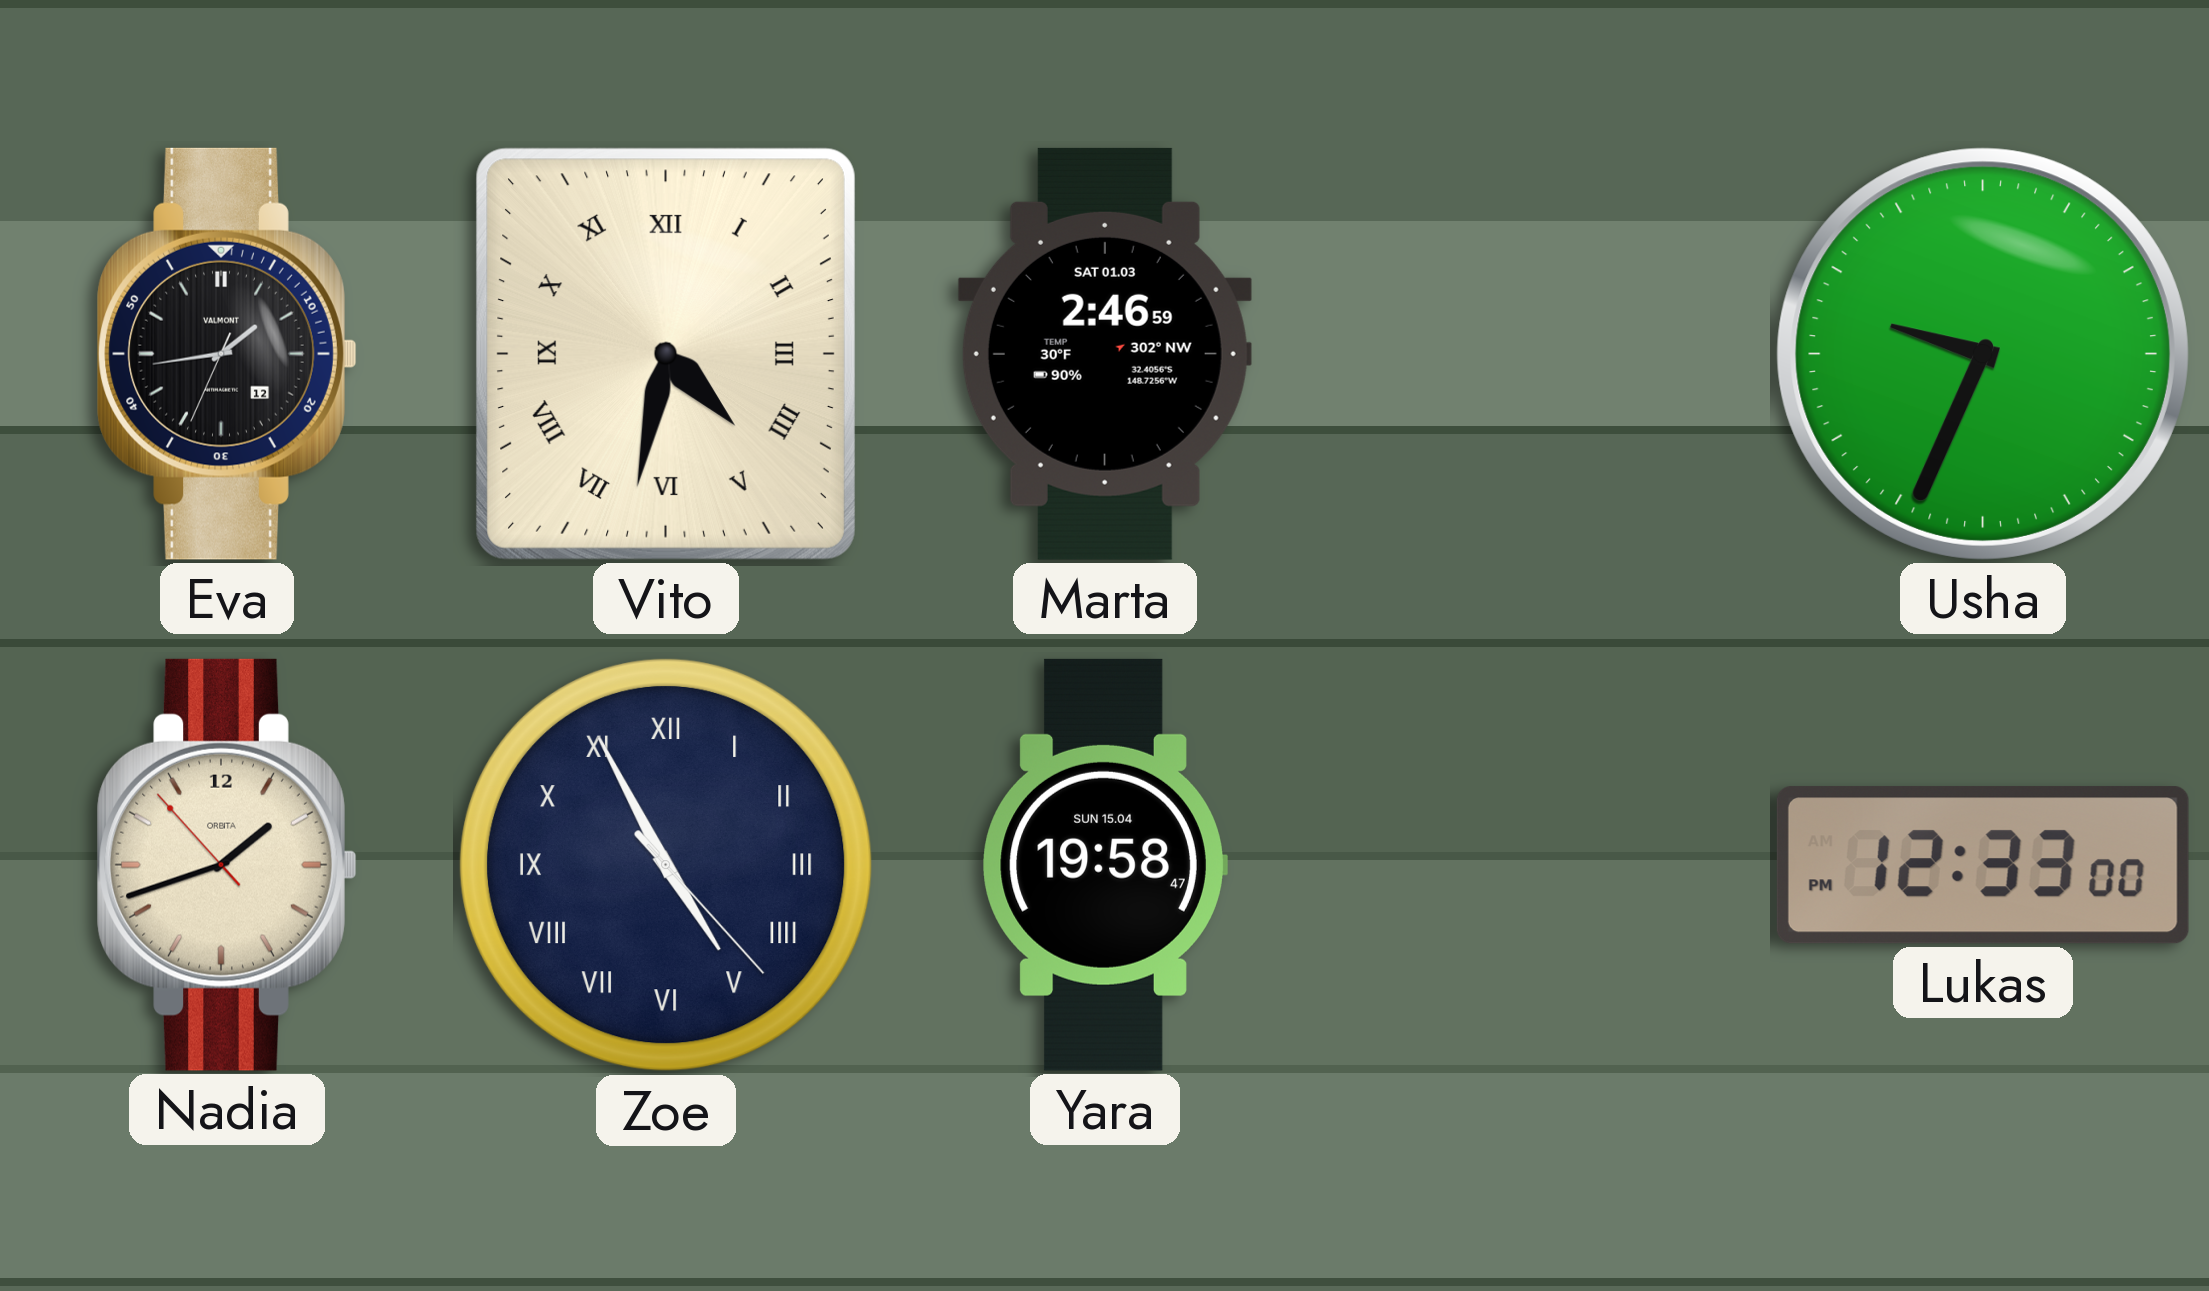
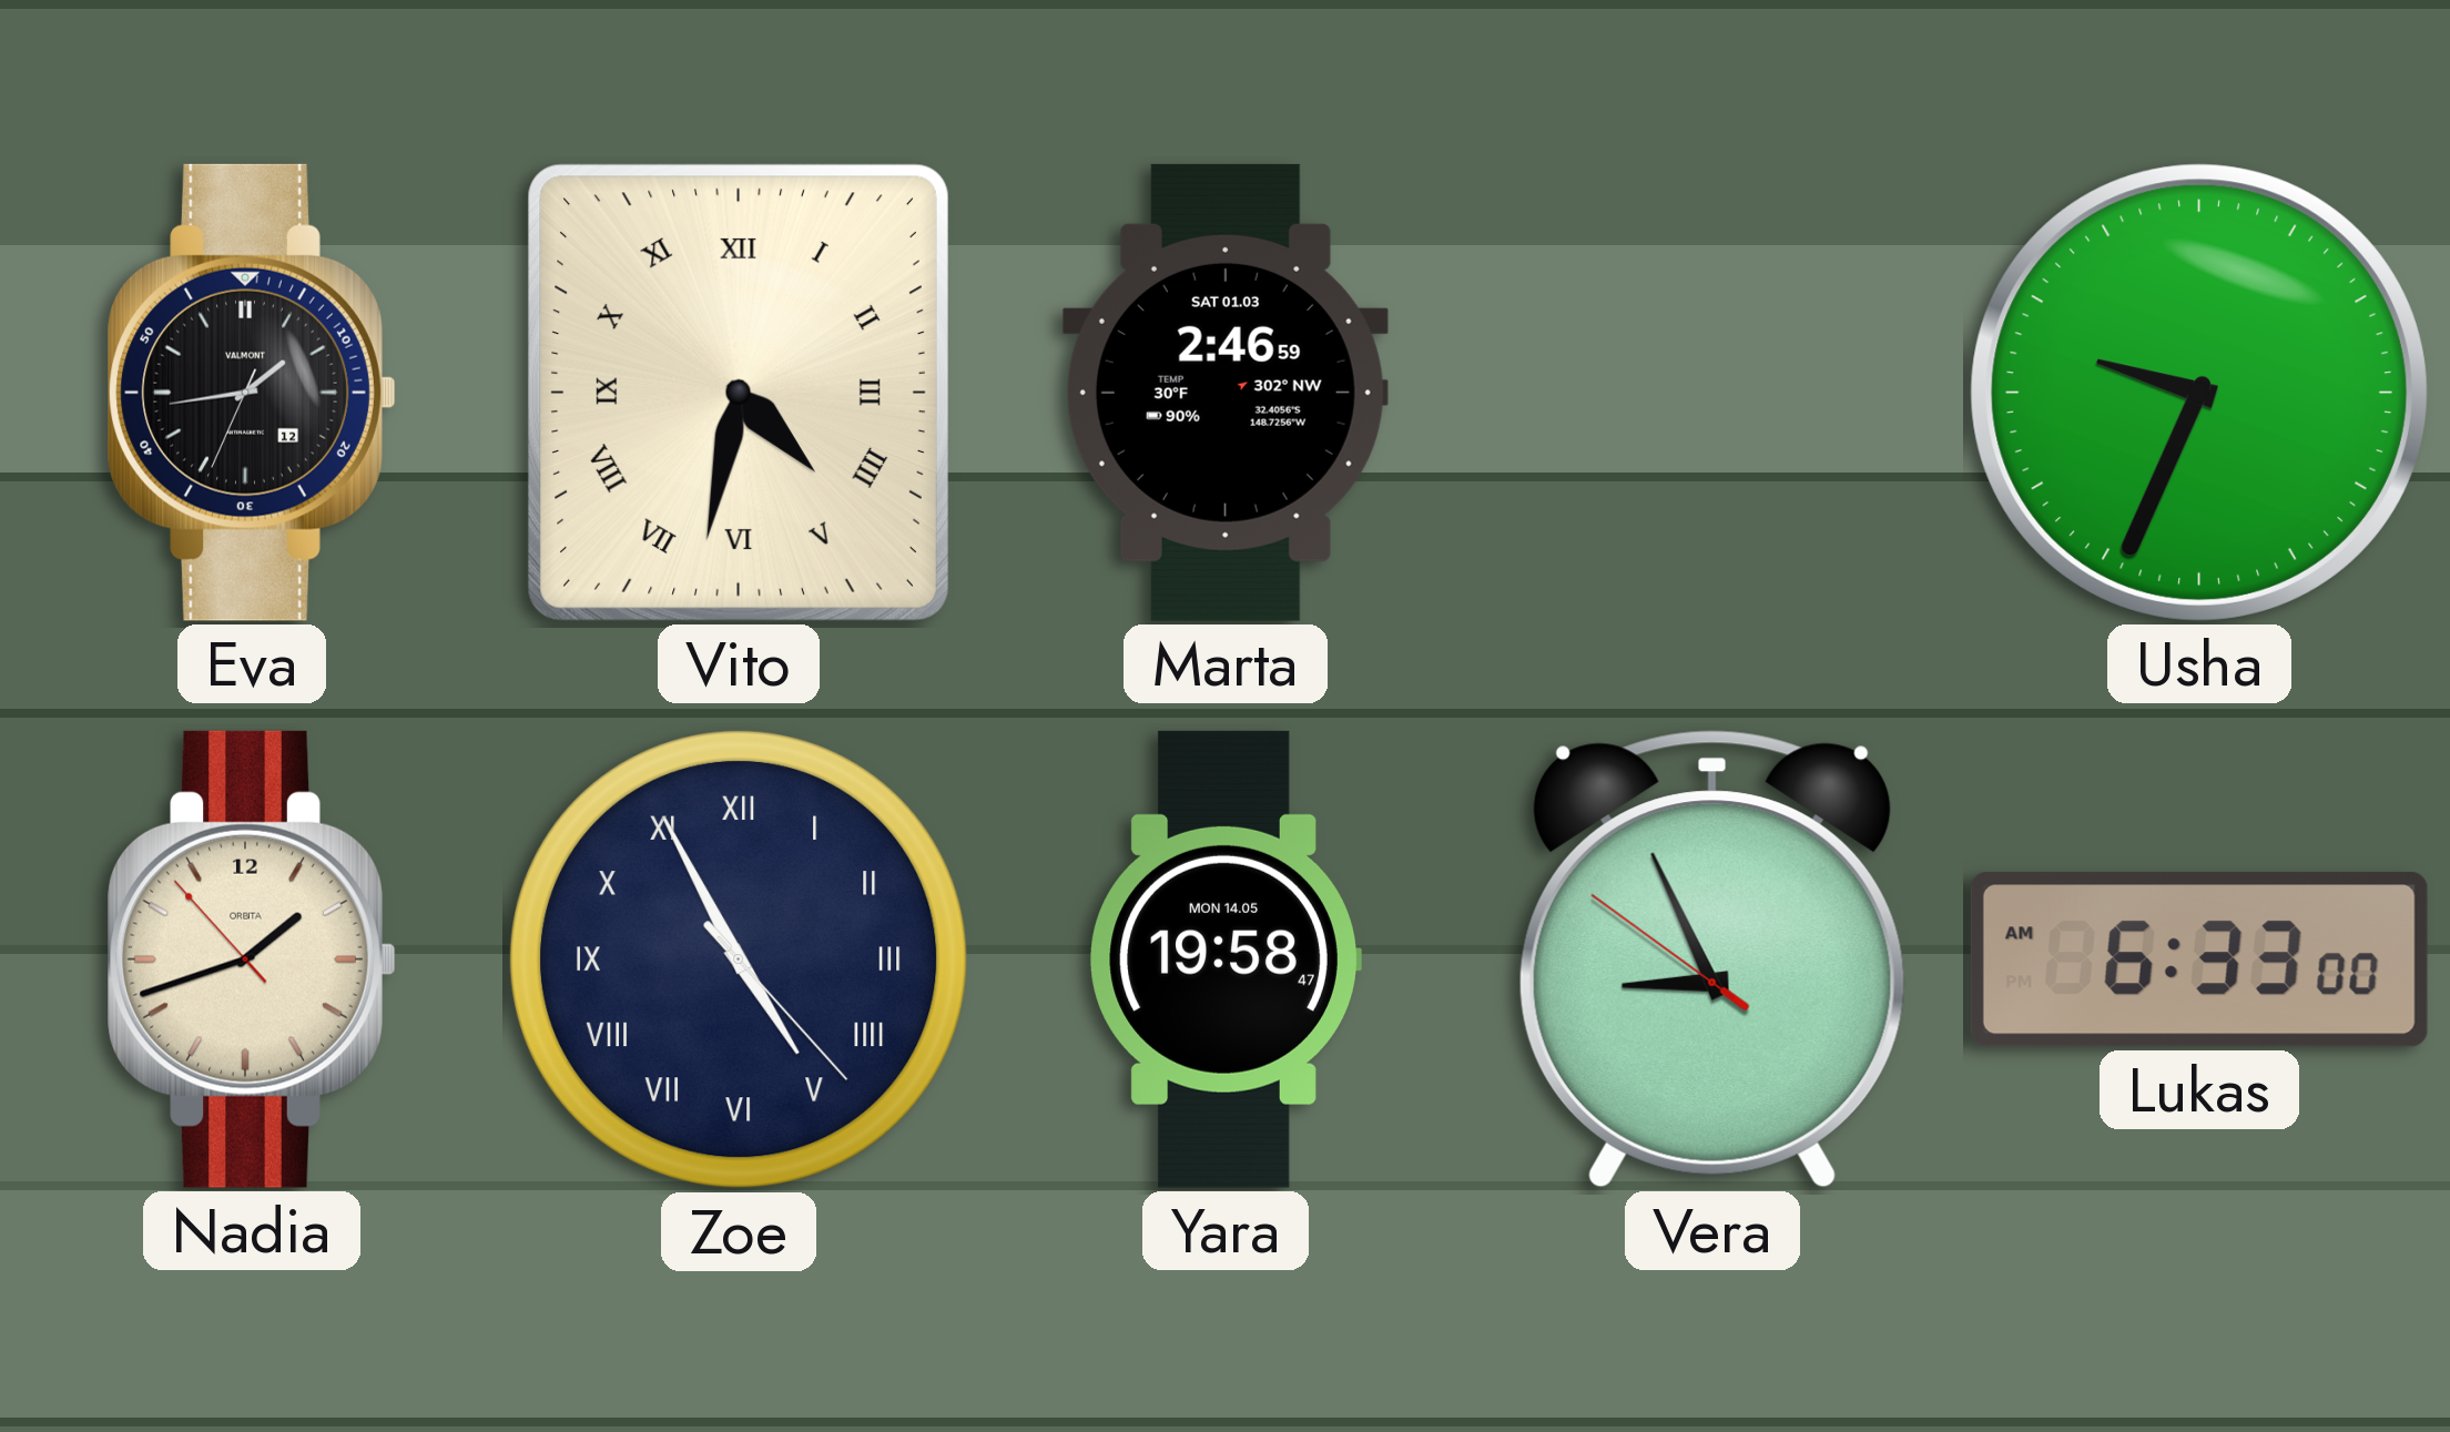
Yara date: SUN 15.04 -> MON 14.05 (1226, 959)
Vera: none -> 8:55 (1712, 959)
Lukas: 12:33 -> 6:33 (2199, 959)
